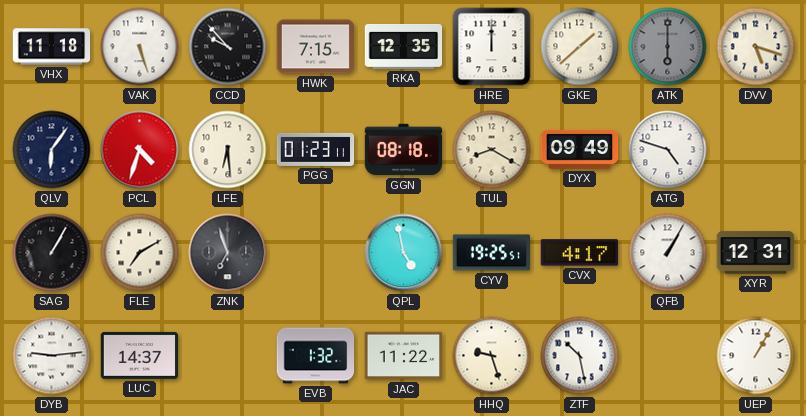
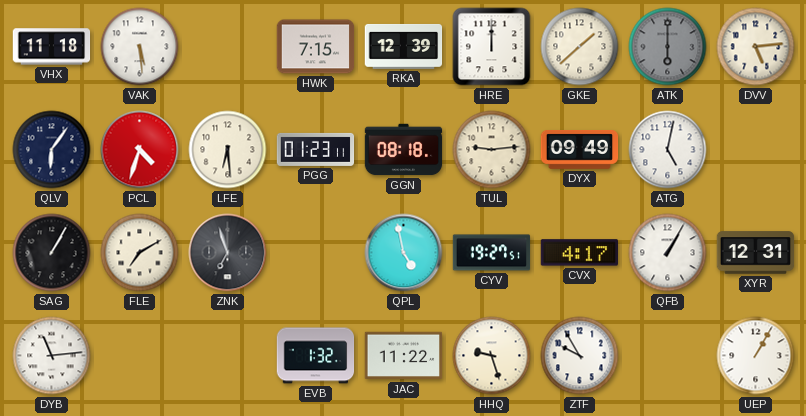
VAK: 5:27 -> 5:29 (140, 47)
CCD: 9:53 -> none (228, 47)
RKA: 12:35 -> 12:39 (404, 46)
DVV: 5:18 -> 5:14 (756, 47)
TUL: 8:20 -> 9:14 (492, 150)
ATG: 4:48 -> 5:02 (668, 150)
CYV: 19:25 -> 19:27 (492, 253)
DYB: 9:14 -> 11:14 (52, 356)
LUC: 14:37 -> none (140, 355)
ZTF: 10:28 -> 9:55 (580, 356)
